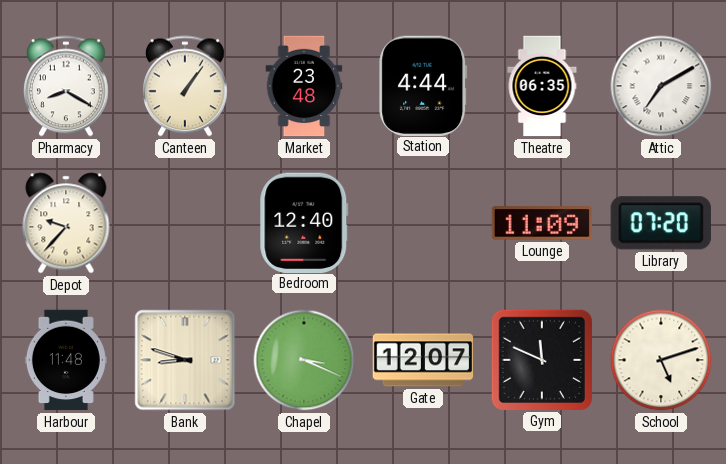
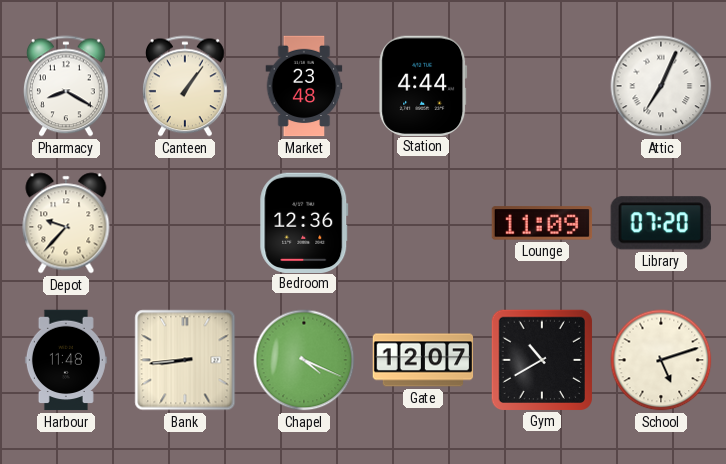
Theatre: 06:35 -> none (542, 86)
Attic: 7:10 -> 7:04 (661, 86)
Bedroom: 12:40 -> 12:36 (304, 222)
Bank: 8:48 -> 8:44 (185, 360)
Chapel: 3:19 -> 4:19 (304, 360)
Gym: 11:49 -> 10:40 (541, 359)
